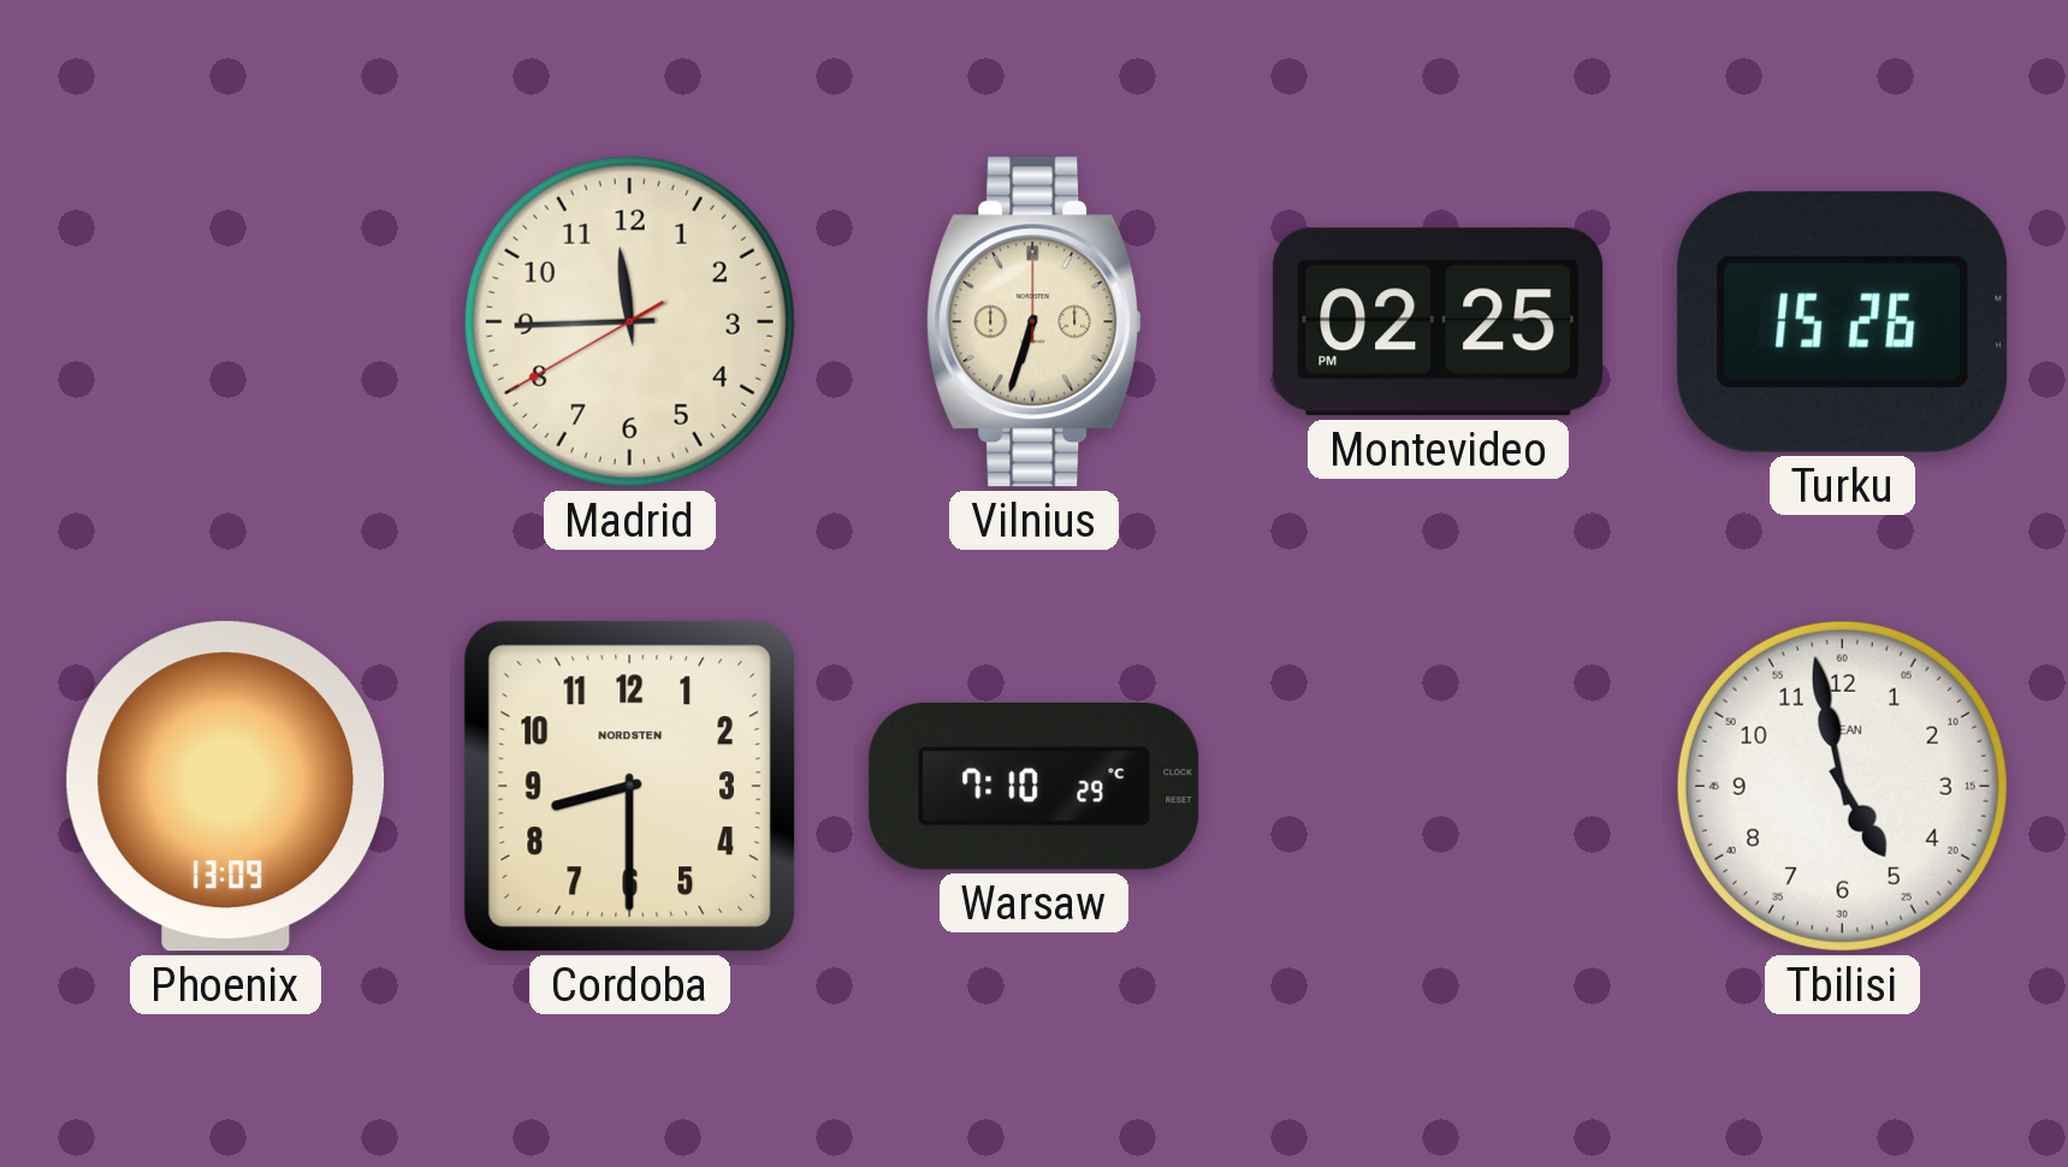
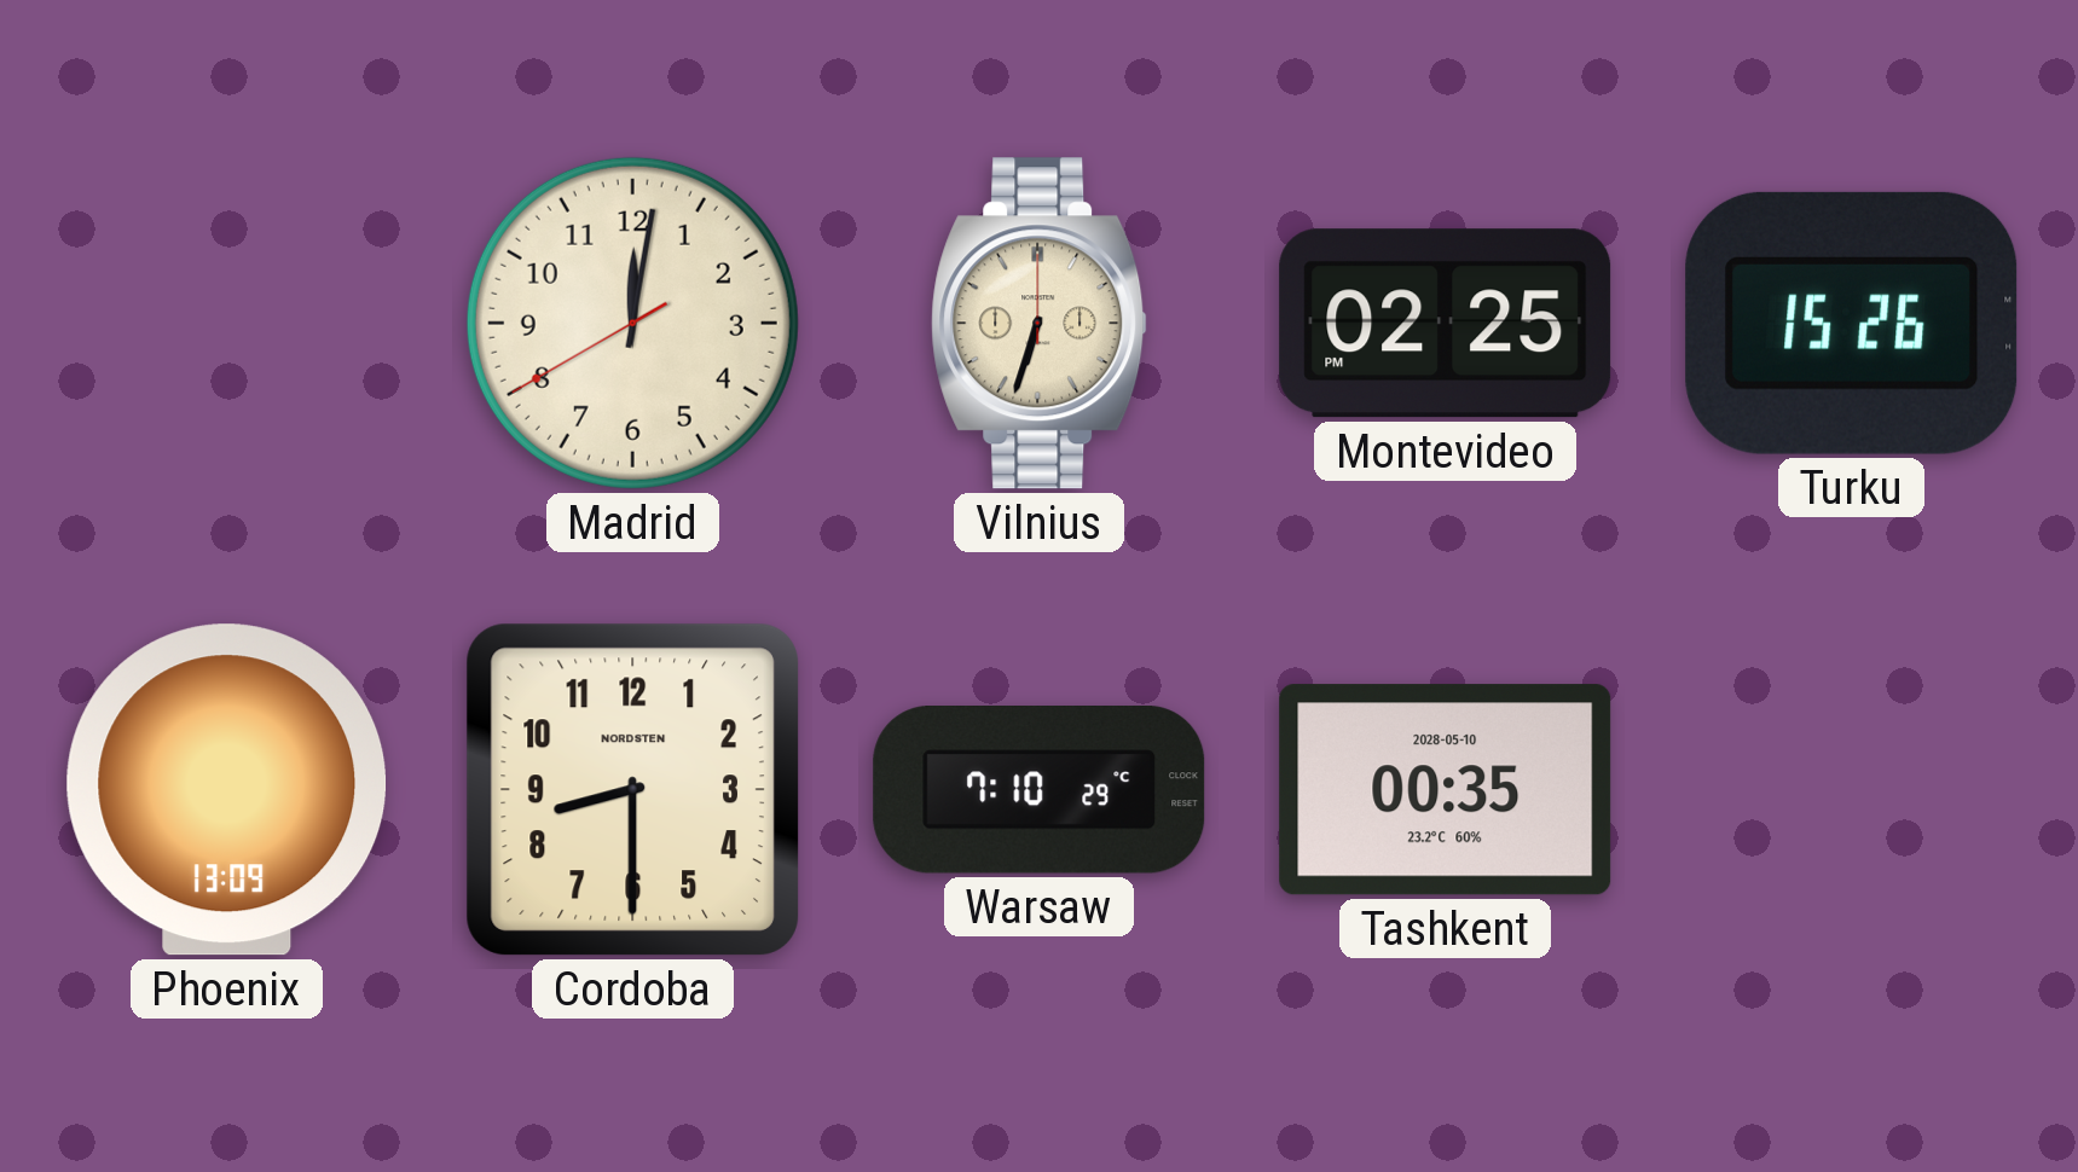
Madrid: 11:44 -> 12:01 (632, 323)
Tashkent: none -> 00:35 (1446, 790)
Tbilisi: 4:58 -> none (1842, 786)
